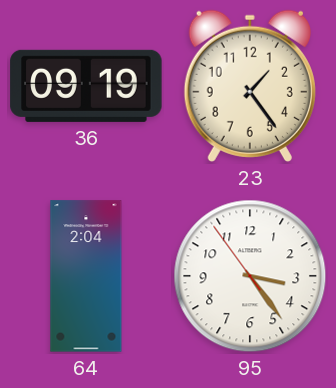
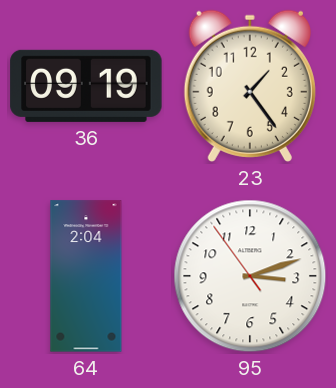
95: 3:23 -> 3:11 (250, 276)
